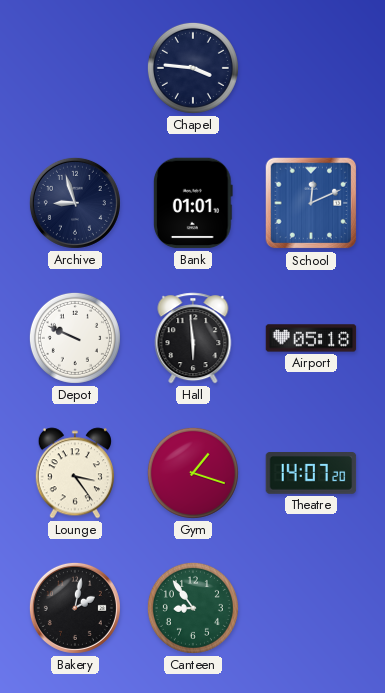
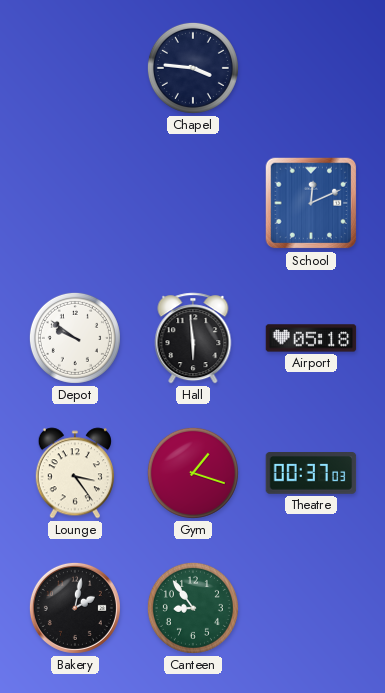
Archive: 8:57 -> none (75, 203)
Bank: 01:01 -> none (193, 203)
Depot: 9:49 -> 9:51 (75, 338)
Theatre: 14:07 -> 00:37 (311, 474)
